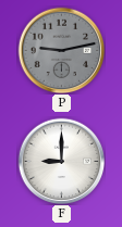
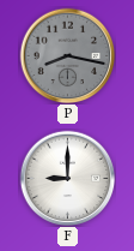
P: 9:13 -> 8:17 (67, 55)
